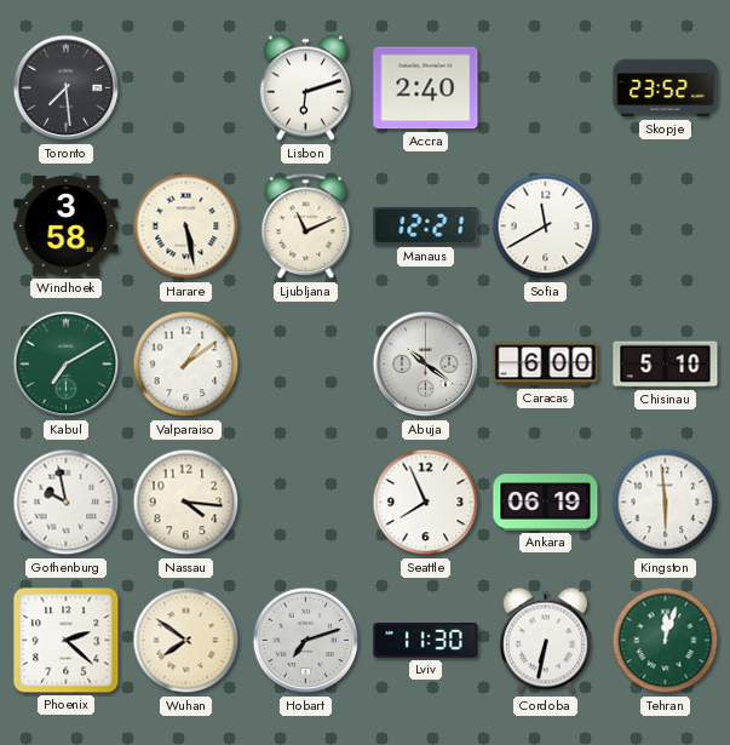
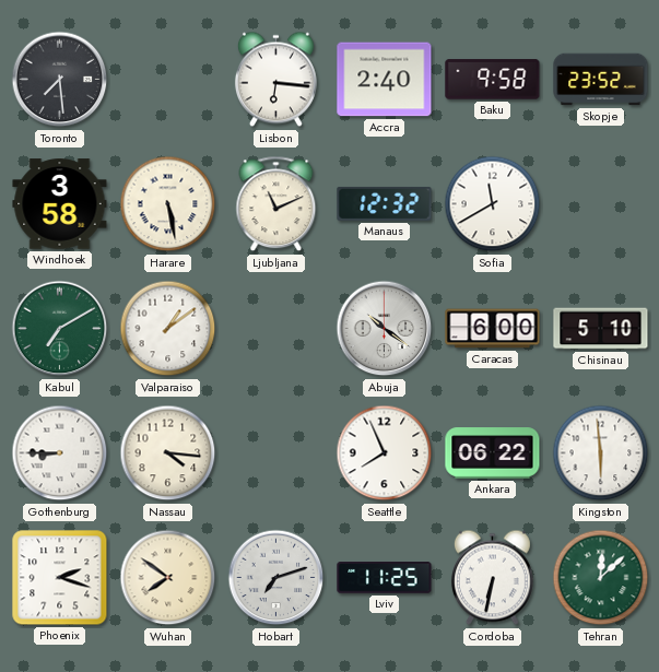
Lisbon: 6:12 -> 6:16 (275, 80)
Baku: none -> 9:58 (493, 80)
Manaus: 12:21 -> 12:32 (385, 203)
Gothenburg: 9:58 -> 8:45 (60, 453)
Ankara: 06:19 -> 06:22 (493, 453)
Phoenix: 2:22 -> 2:18 (60, 578)
Lviv: 11:30 -> 11:25 (385, 578)
Tehran: 12:03 -> 12:08 (601, 578)
